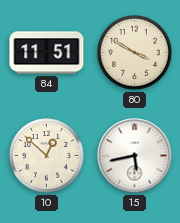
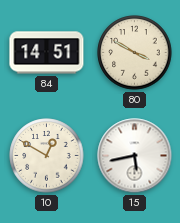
84: 11:51 -> 14:51 (47, 53)
10: 12:52 -> 12:50 (47, 156)
